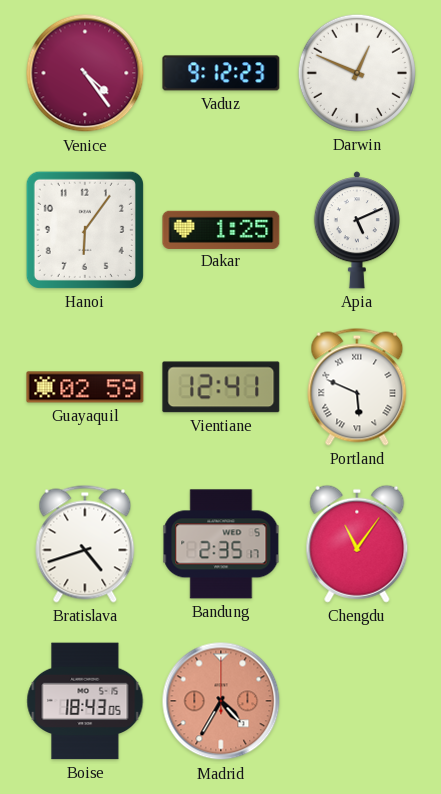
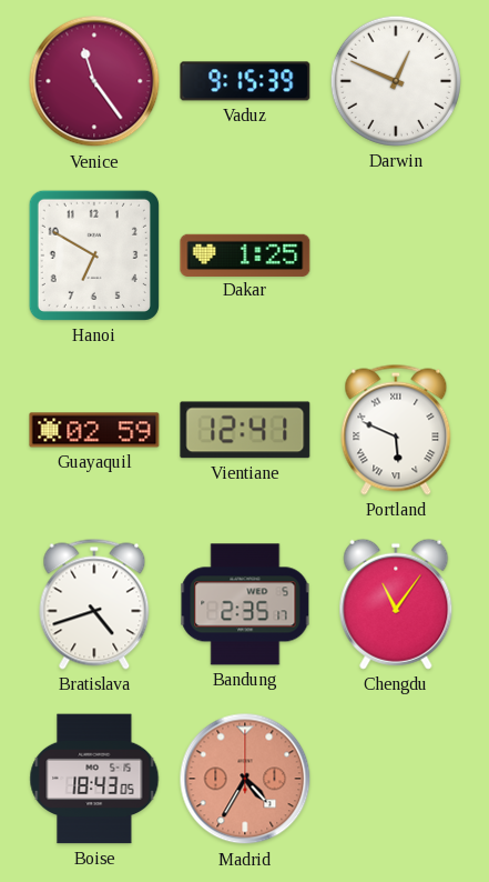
Venice: 4:24 -> 11:24 (94, 81)
Vaduz: 9:12 -> 9:15 (245, 81)
Hanoi: 6:06 -> 6:50 (94, 255)
Apia: 5:11 -> none (357, 230)
